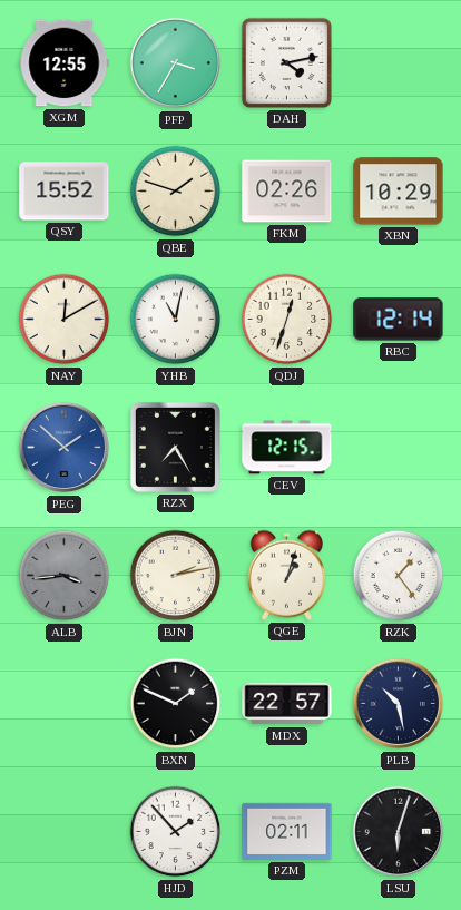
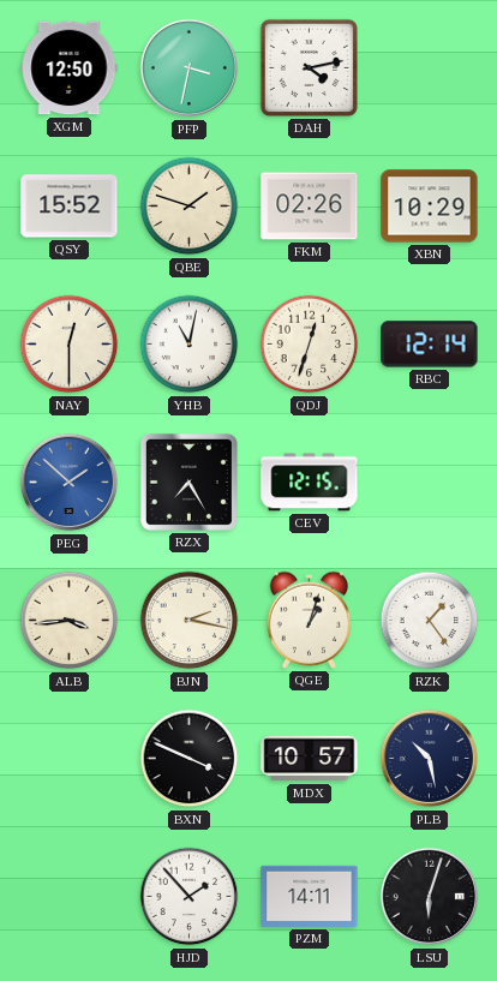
XGM: 12:55 -> 12:50 (70, 68)
PFP: 3:35 -> 3:32 (190, 68)
NAY: 12:10 -> 12:30 (70, 345)
ALB dial: grey -> cream (70, 621)
BJN: 2:13 -> 2:17 (190, 621)
BXN: 1:49 -> 3:49 (190, 759)
MDX: 22:57 -> 10:57 (310, 759)
PZM: 02:11 -> 14:11 (310, 896)
